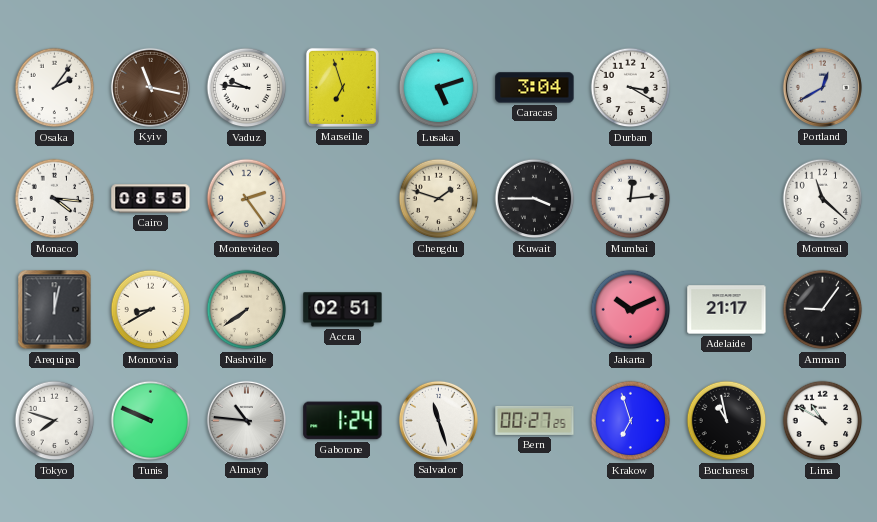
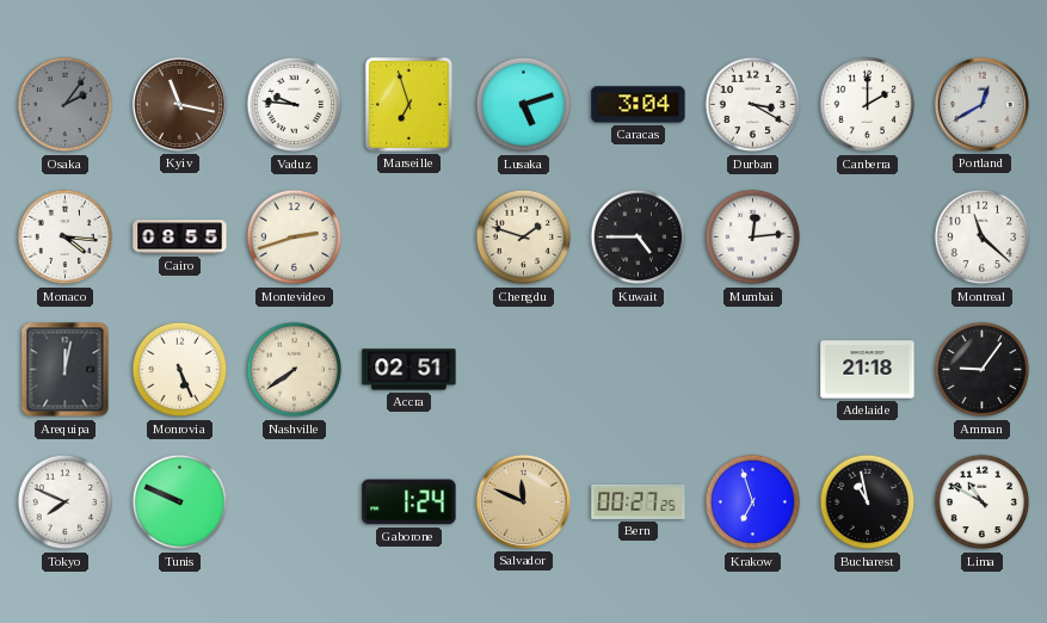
Osaka dial: white -> grey (66, 105)
Canberra: none -> 2:00 (868, 105)
Montevideo: 2:24 -> 2:42 (295, 238)
Kuwait: 3:45 -> 4:45 (639, 238)
Monrovia: 8:40 -> 5:26 (180, 370)
Jakarta: 10:11 -> none (631, 310)
Adelaide: 21:17 -> 21:18 (868, 370)
Tokyo: 7:48 -> 7:49 (66, 502)
Almaty: 10:46 -> none (246, 420)
Salvador: 11:27 -> 11:49 (523, 501)
Salvador dial: white -> champagne (523, 501)
